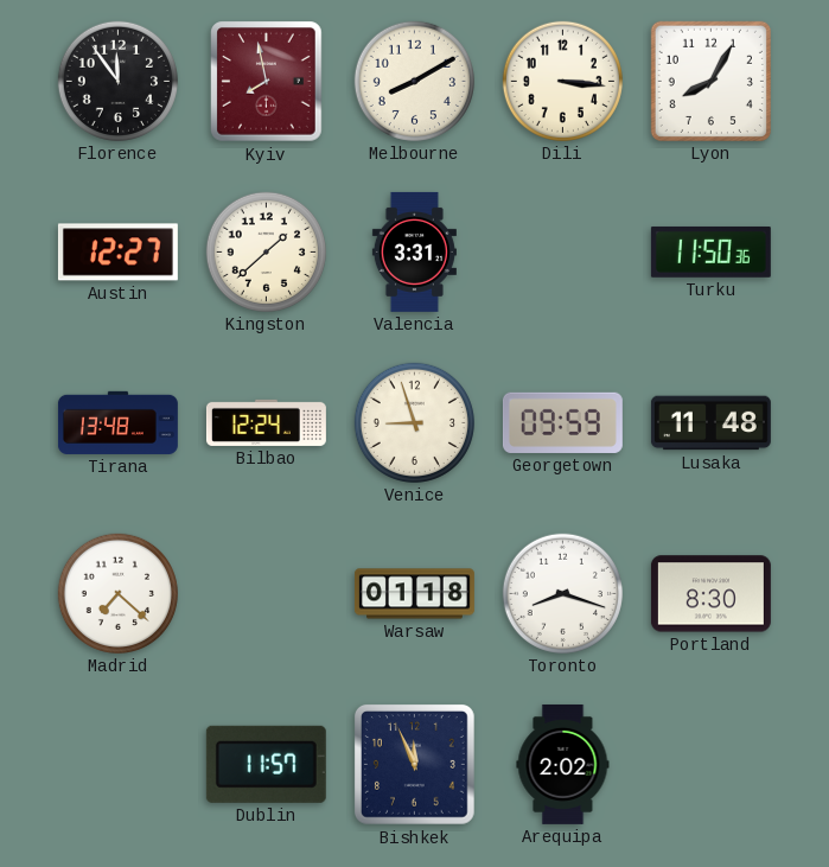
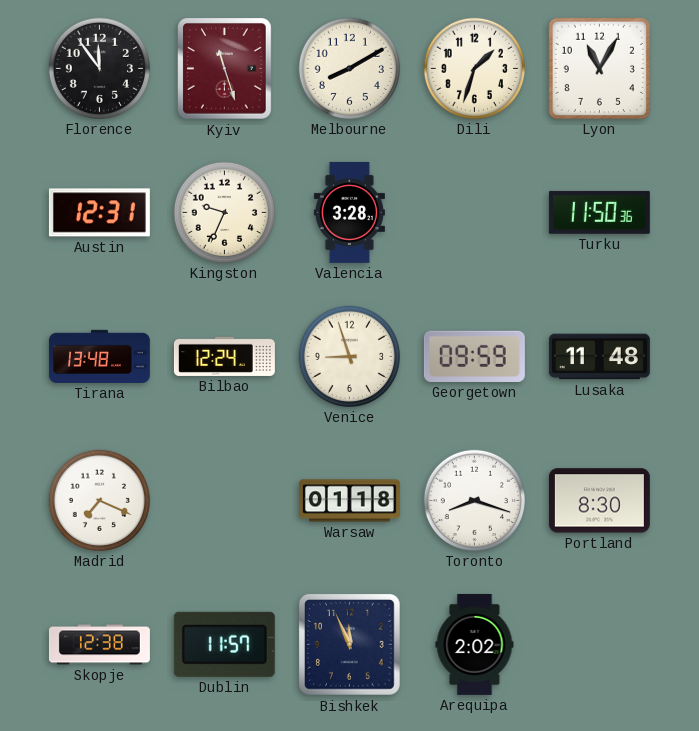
Kyiv: 7:58 -> 11:27 (225, 69)
Dili: 3:16 -> 1:33 (474, 68)
Lyon: 8:05 -> 11:05 (599, 68)
Austin: 12:27 -> 12:31 (99, 213)
Kingston: 1:38 -> 9:34 (224, 212)
Valencia: 3:31 -> 3:28 (349, 212)
Madrid: 7:22 -> 7:19 (99, 500)
Skopje: none -> 12:38 (99, 645)
